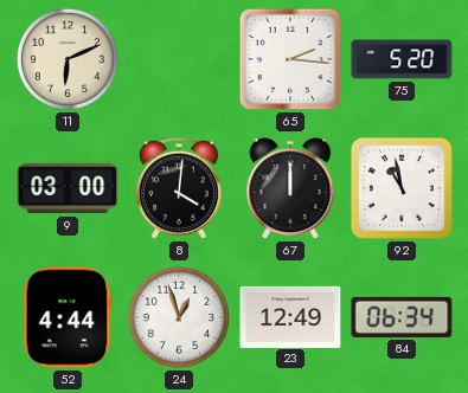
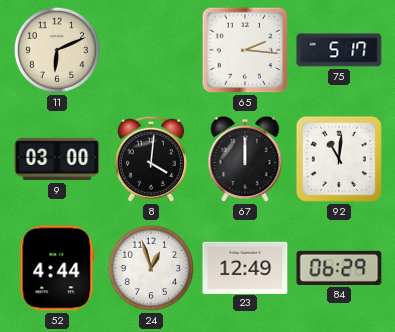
75: 5:20 -> 5:17 (339, 50)
92: 10:58 -> 11:01 (339, 159)
84: 06:34 -> 06:29 (339, 268)
